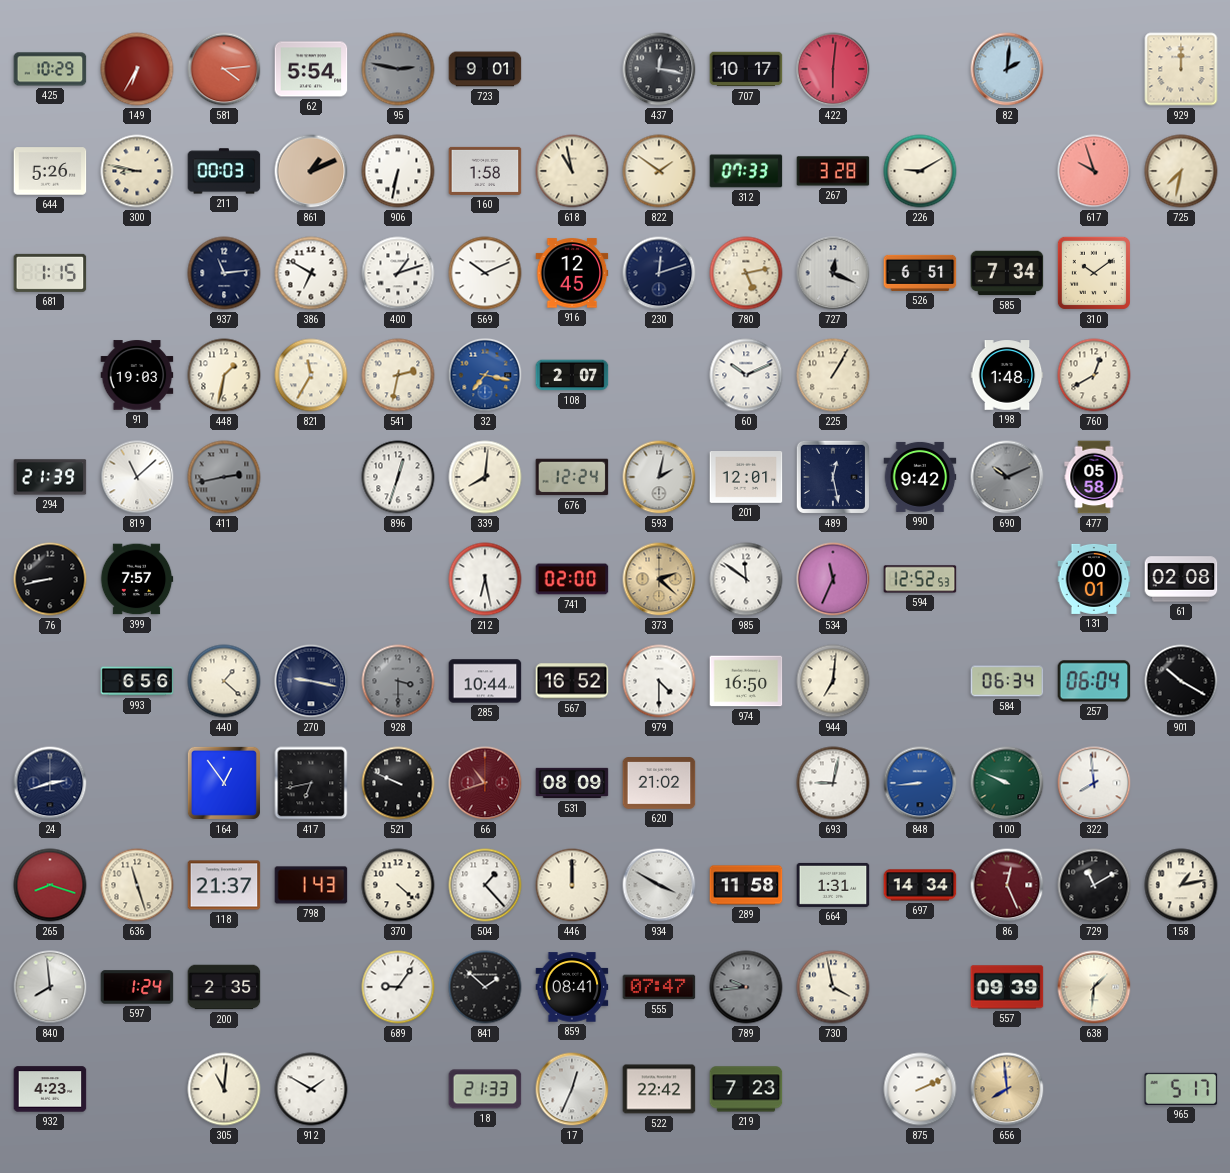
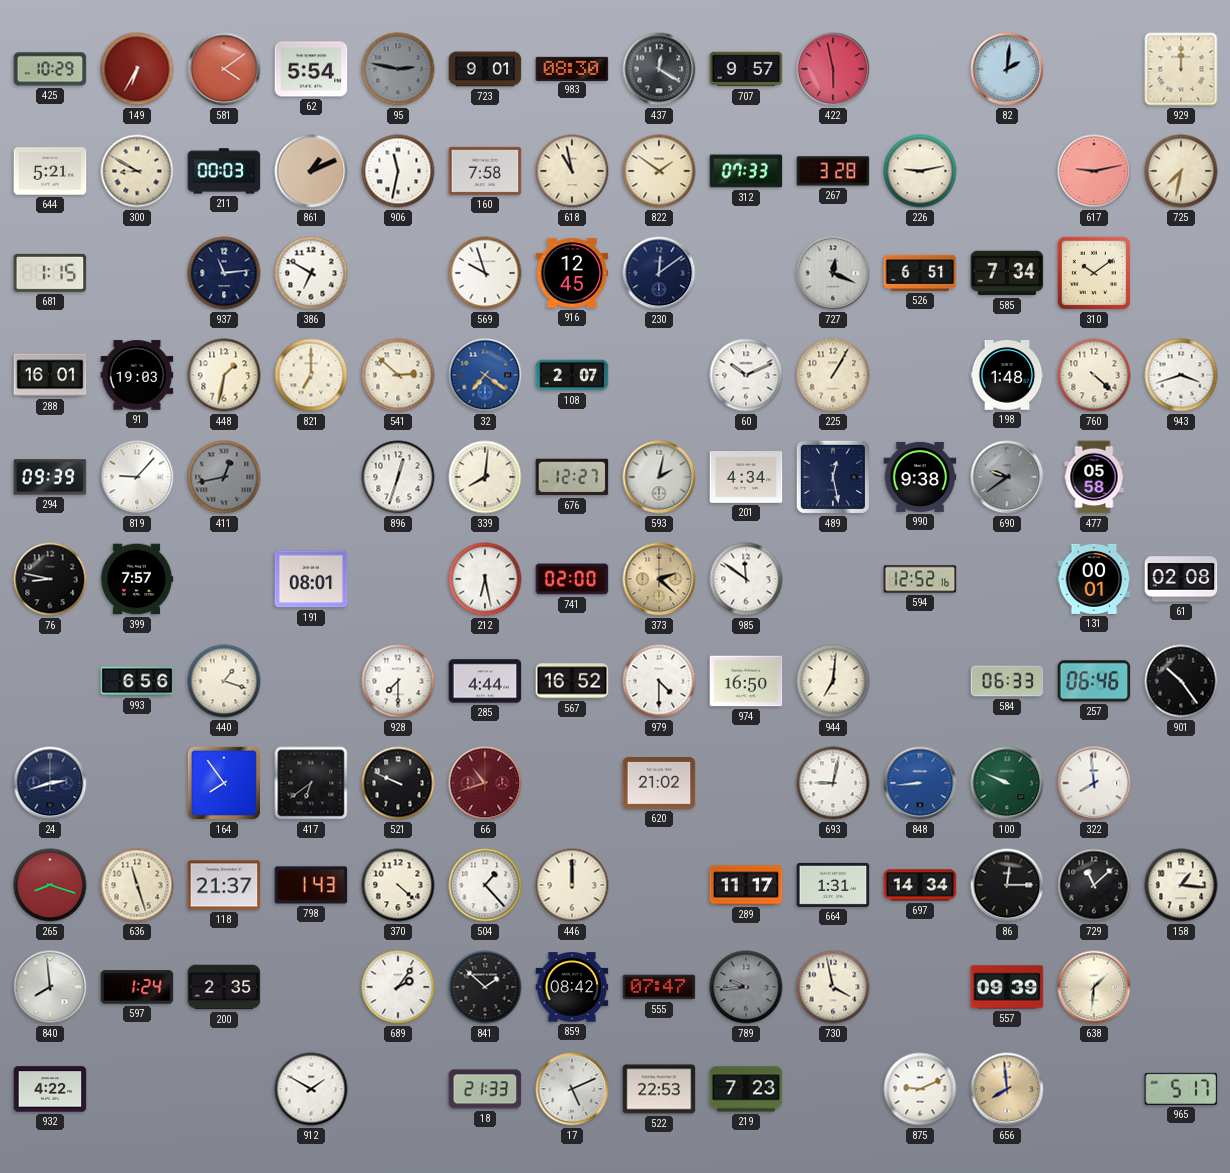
581: 4:14 -> 4:09 (224, 69)
983: none -> 08:30 (572, 68)
437: 12:17 -> 12:20 (659, 69)
707: 10:17 -> 9:57 (746, 69)
422: 6:01 -> 5:58 (833, 69)
644: 5:26 -> 5:21 (50, 171)
300: 8:47 -> 8:50 (137, 171)
906: 6:32 -> 11:32 (398, 171)
160: 1:58 -> 7:58 (485, 171)
226: 9:10 -> 9:13 (920, 171)
617: 9:57 -> 9:13 (1094, 171)
400: 1:12 -> none (398, 273)
569: 10:11 -> 9:57 (485, 273)
230: 12:12 -> 12:09 (659, 273)
780: 5:13 -> none (746, 273)
288: none -> 16:01 (50, 375)
821: 11:35 -> 7:00 (311, 375)
541: 2:32 -> 2:52 (398, 375)
32: 7:17 -> 7:21 (485, 375)
760: 12:40 -> 4:22 (1094, 375)
943: none -> 3:42 (1181, 375)
294: 21:39 -> 09:39 (50, 477)
819: 11:08 -> 9:07 (137, 477)
411: 2:43 -> 12:43 (224, 477)
676: 12:24 -> 12:27 (572, 477)
201: 12:01 -> 4:34 (746, 478)
990: 9:42 -> 9:38 (920, 477)
690: 10:11 -> 9:39 (1007, 477)
76: 8:43 -> 8:47 (50, 579)
191: none -> 08:01 (311, 579)
534: 11:34 -> none (833, 579)
594: 12:52:53 -> 12:52:16 (920, 579)
440: 1:22 -> 1:18 (224, 681)
270: 9:17 -> none (311, 681)
928: 3:30 -> 7:30 (398, 681)
928 dial: grey -> white (398, 681)
285: 10:44 -> 4:44 (485, 681)
584: 06:34 -> 06:33 (1007, 681)
257: 06:04 -> 06:46 (1094, 681)
901: 10:20 -> 10:24 (1181, 681)
164: 12:54 -> 7:54 (224, 783)
417: 6:43 -> 6:39 (311, 783)
531: 08:09 -> none (572, 783)
934: 3:50 -> none (659, 885)
289: 11:58 -> 11:17 (746, 885)
86: 12:26 -> 12:15 (1007, 885)
86 dial: burgundy -> black (1007, 885)
729: 11:10 -> 11:08 (1094, 885)
158: 1:13 -> 1:16 (1181, 885)
689: 9:06 -> 2:06 (398, 987)
859: 08:41 -> 08:42 (572, 987)
932: 4:23 -> 4:22 (50, 1089)
305: 11:01 -> none (224, 1089)
17: 12:34 -> 5:11 (572, 1089)
522: 22:42 -> 22:53 (659, 1089)
875: 2:11 -> 9:11 (920, 1089)
